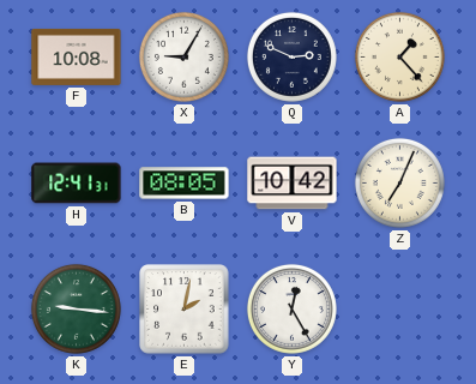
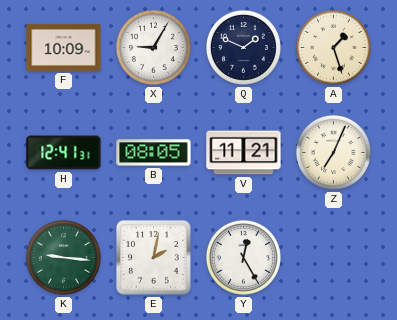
F: 10:08 -> 10:09 (64, 47)
Q: 2:49 -> 1:49 (243, 47)
A: 1:23 -> 1:27 (333, 47)
V: 10:42 -> 11:21 (244, 153)
